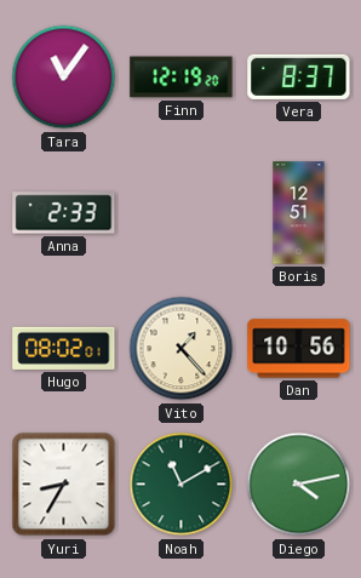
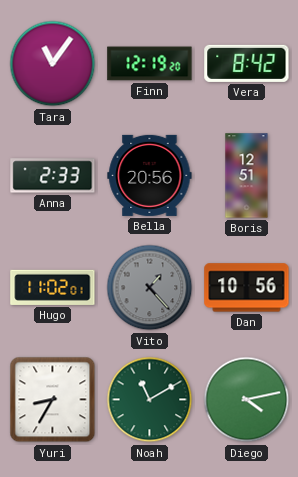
Vera: 8:37 -> 8:42 (247, 63)
Bella: none -> 20:56 (150, 175)
Hugo: 08:02 -> 11:02 (53, 287)
Vito dial: cream -> grey (150, 288)
